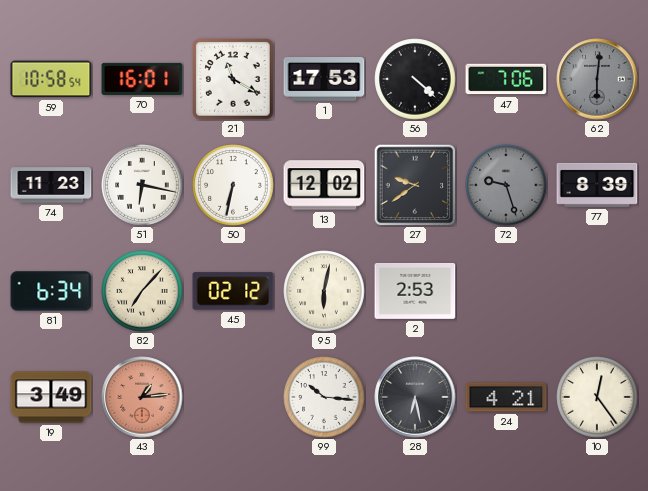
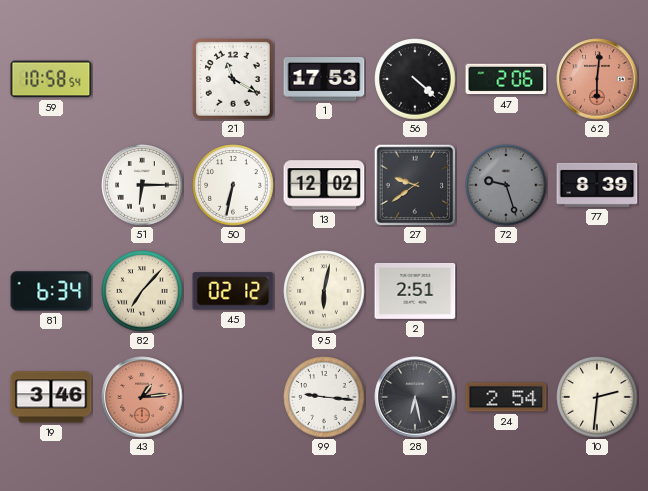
70: 16:01 -> none (142, 79)
47: 7:06 -> 2:06 (506, 79)
62 dial: grey -> salmon (597, 79)
74: 11:23 -> none (51, 185)
51: 6:17 -> 6:15 (142, 185)
2: 2:53 -> 2:51 (415, 291)
19: 3:49 -> 3:46 (51, 397)
99: 10:16 -> 9:16 (324, 397)
24: 4:21 -> 2:54 (506, 397)
10: 12:24 -> 2:31 (597, 397)
